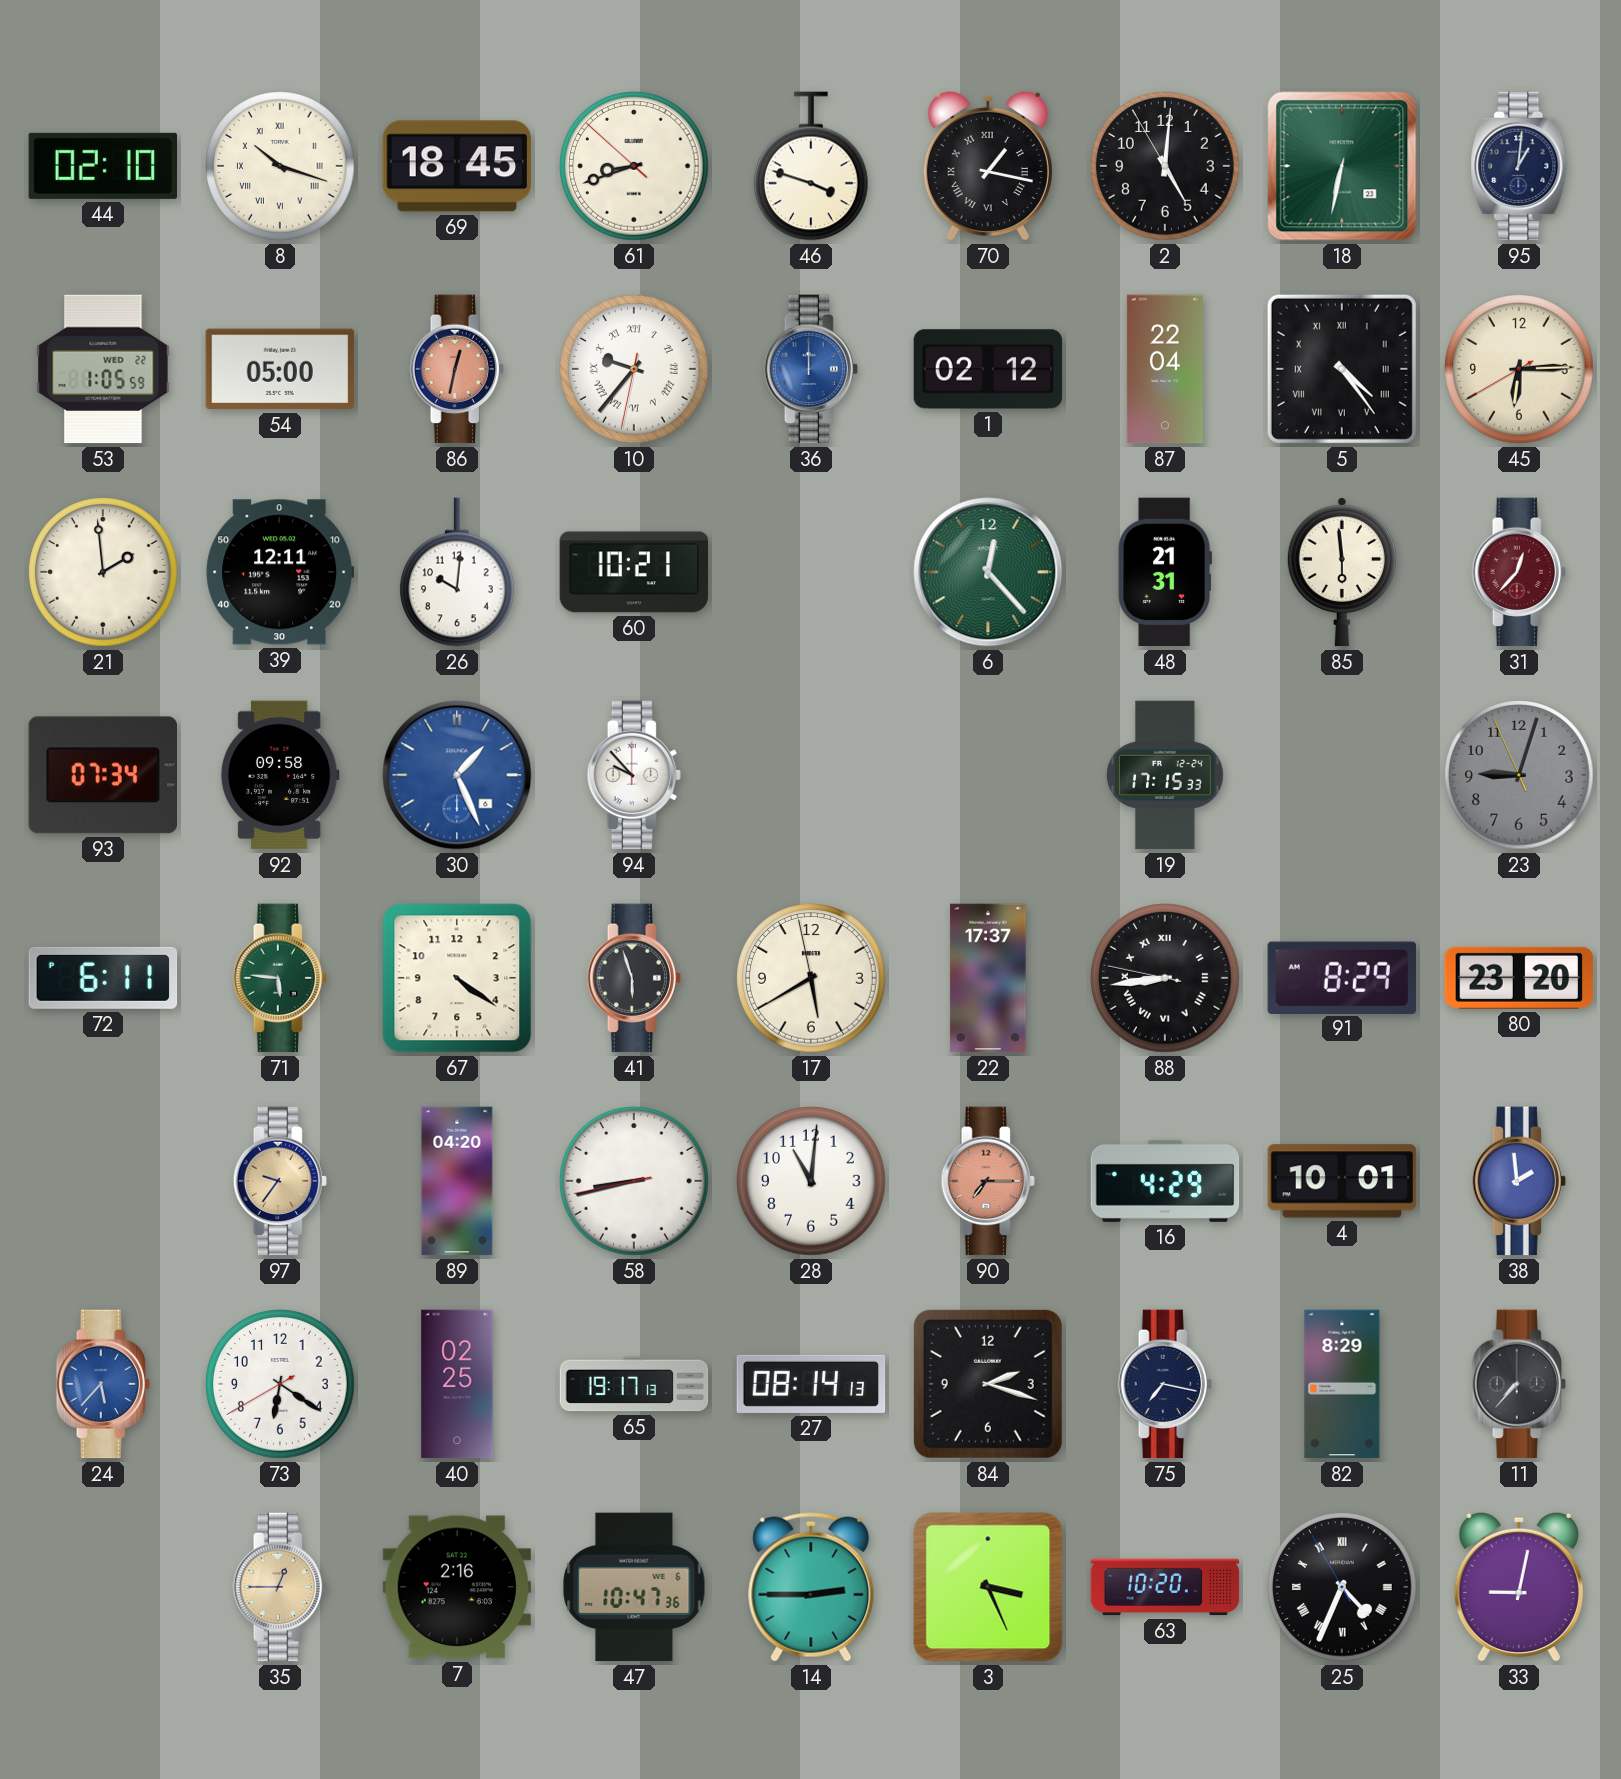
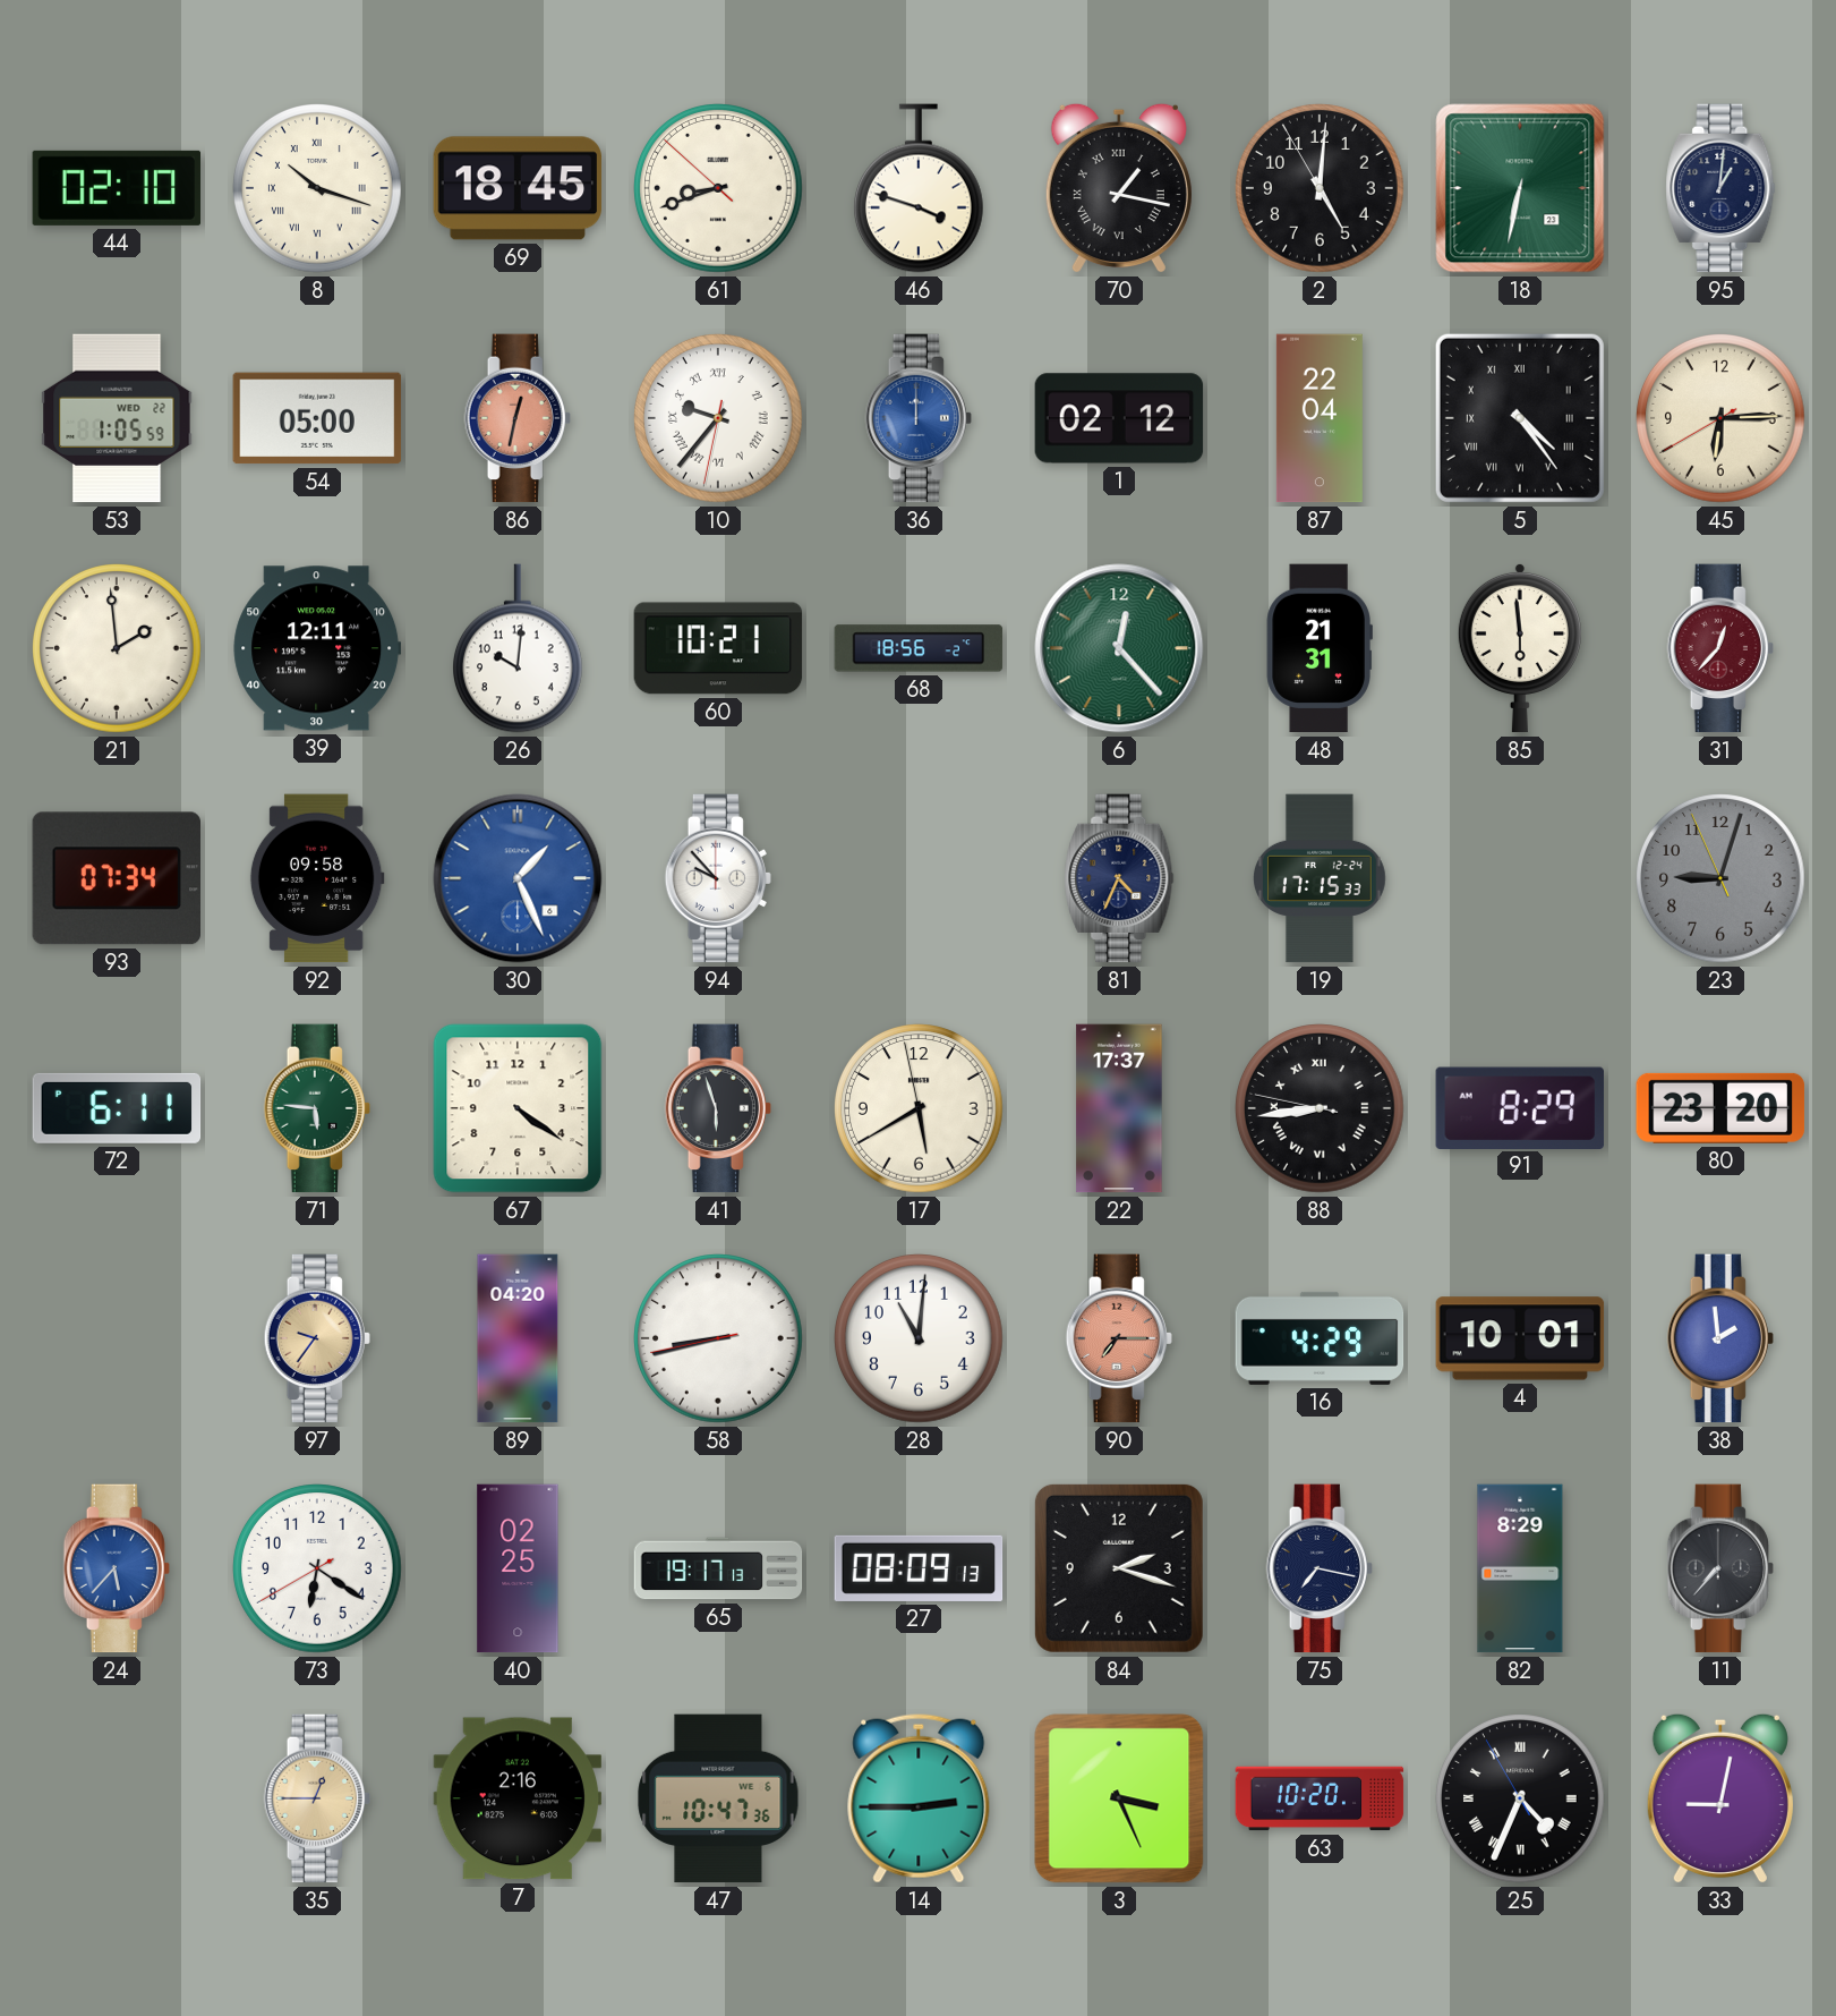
68: none -> 18:56 (919, 648)
81: none -> 4:34 (1119, 878)
27: 08:14 -> 08:09 (919, 1568)
